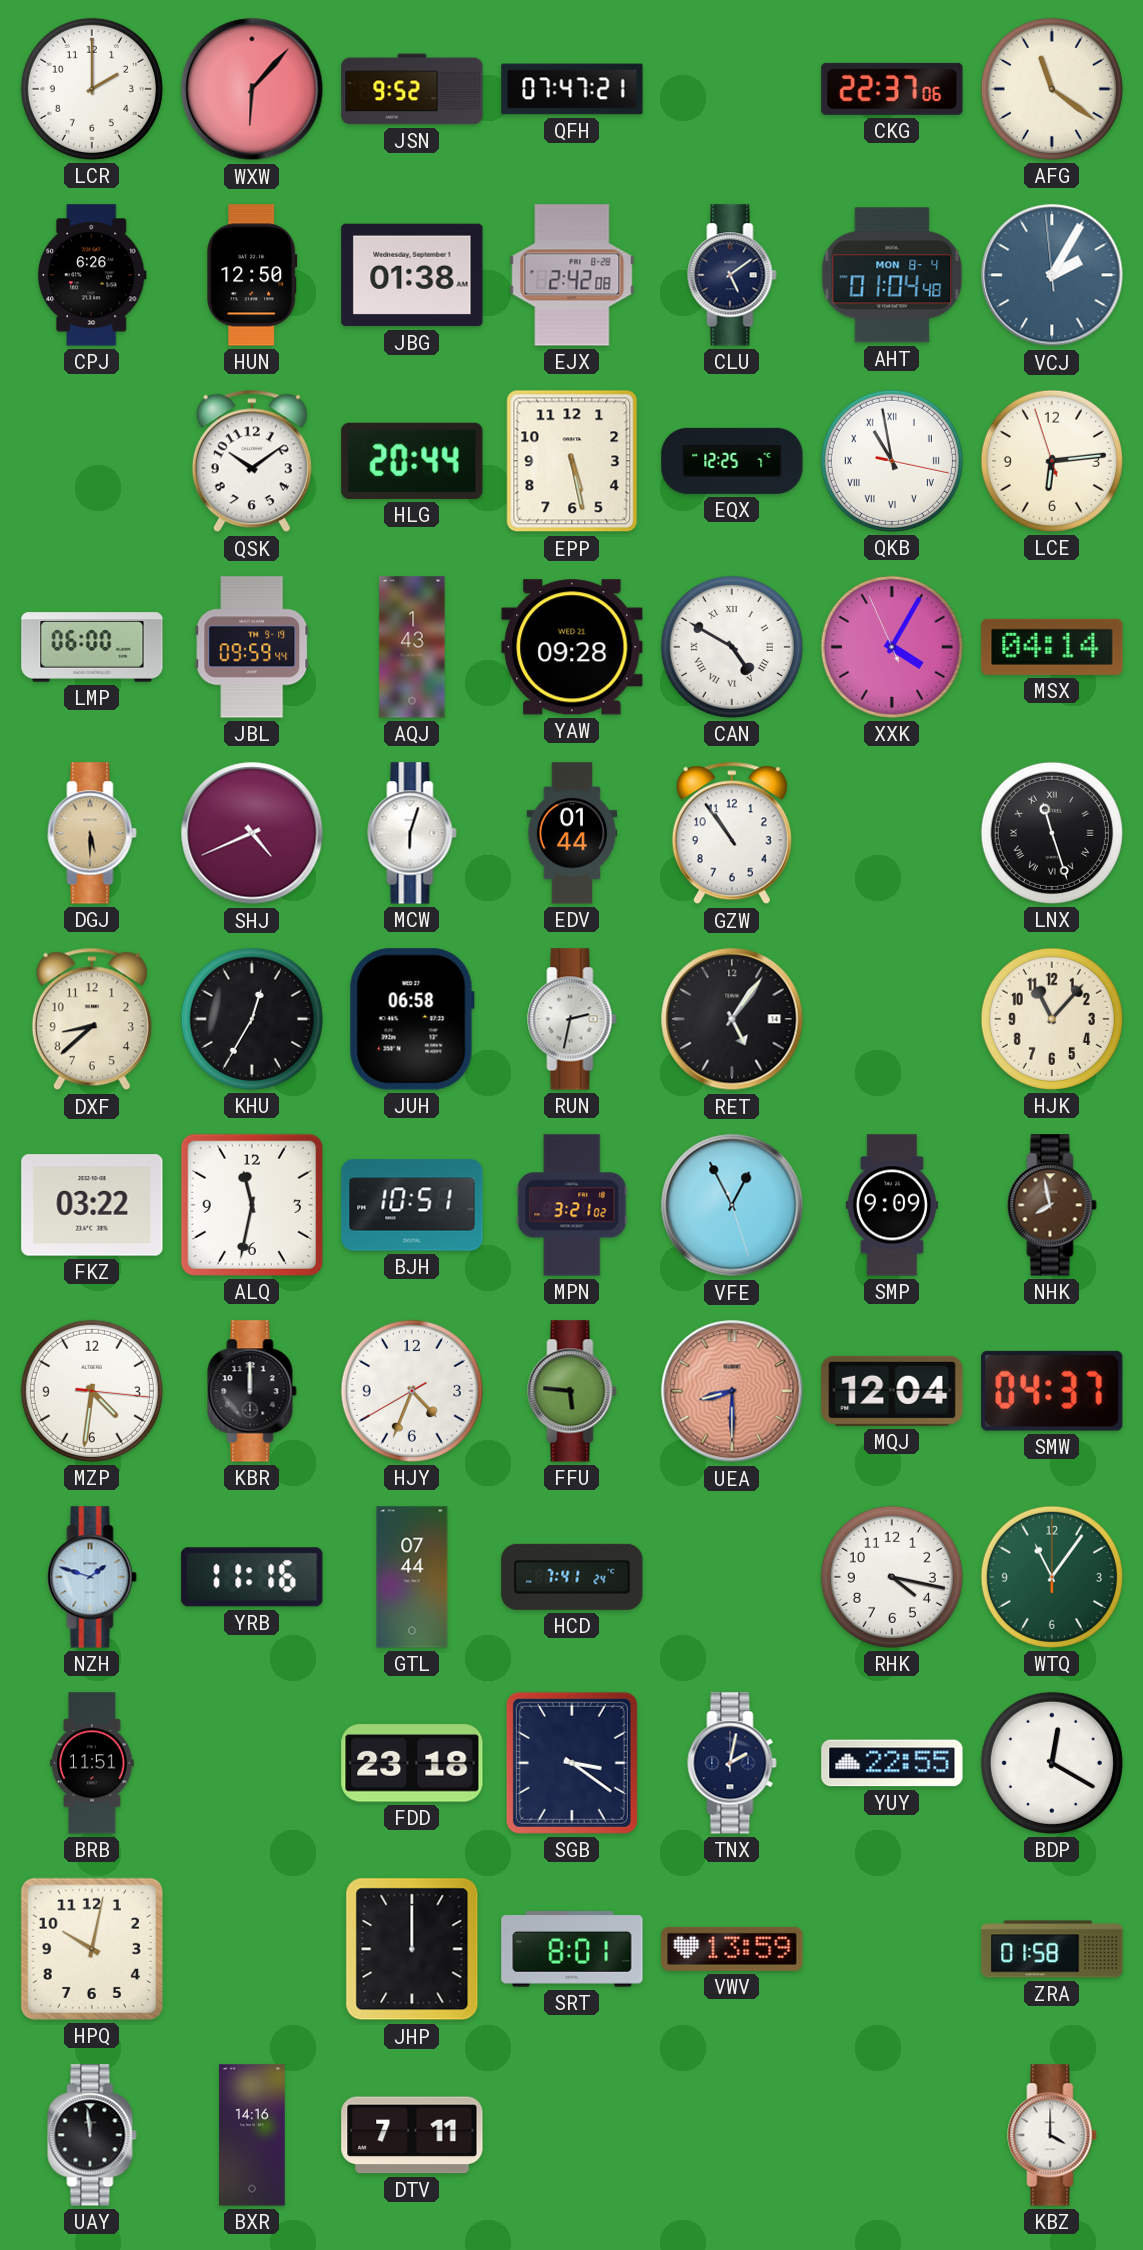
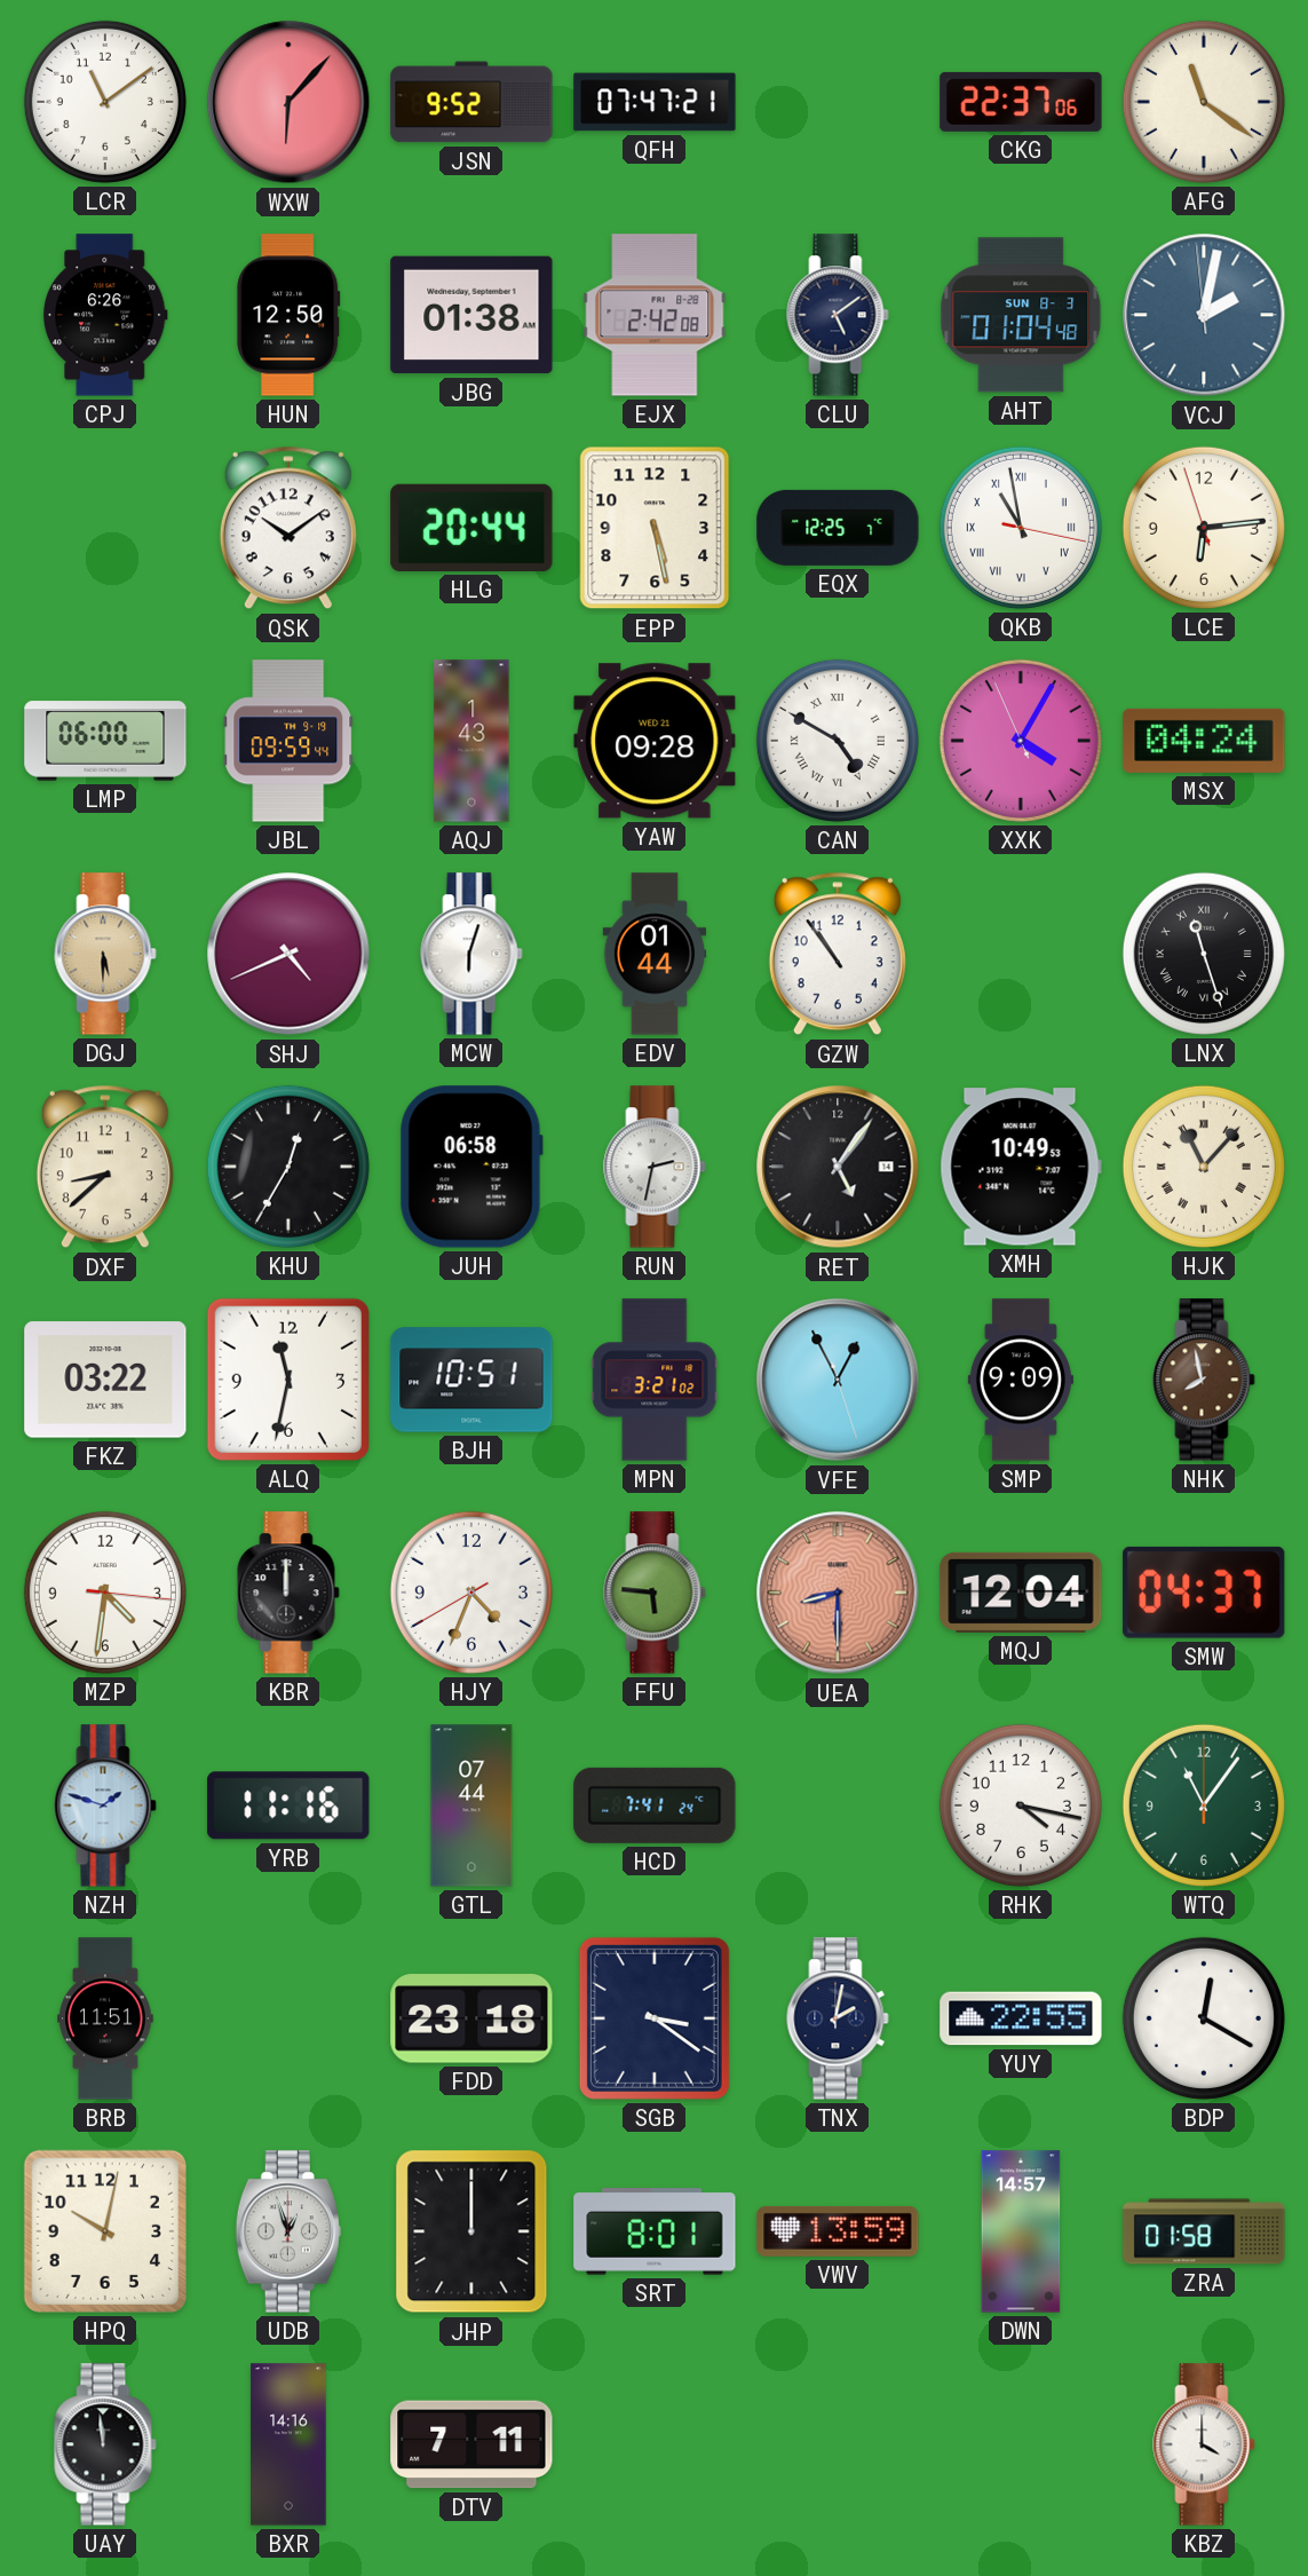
LCR: 2:00 -> 11:09 (105, 102)
AHT date: MON 8-4 -> SUN 8-3 (1021, 315)
VCJ: 2:04 -> 2:01 (1204, 315)
MSX: 04:14 -> 04:24 (1204, 741)
XMH: none -> 10:49 (1021, 1167)
HJK numerals: Arabic -> Roman (1204, 1167)
UDB: none -> 12:57 (288, 2231)
DWN: none -> 14:57 (1021, 2231)
